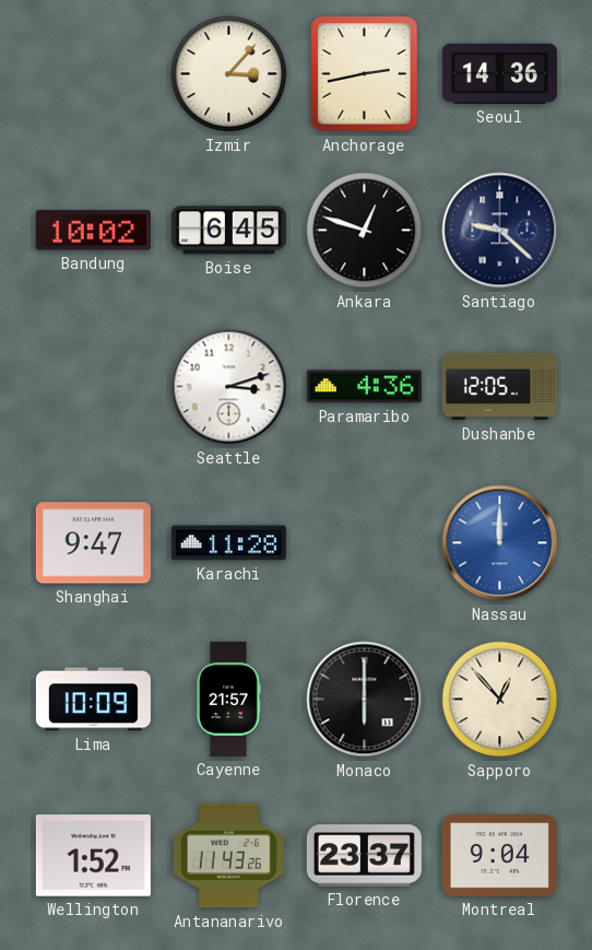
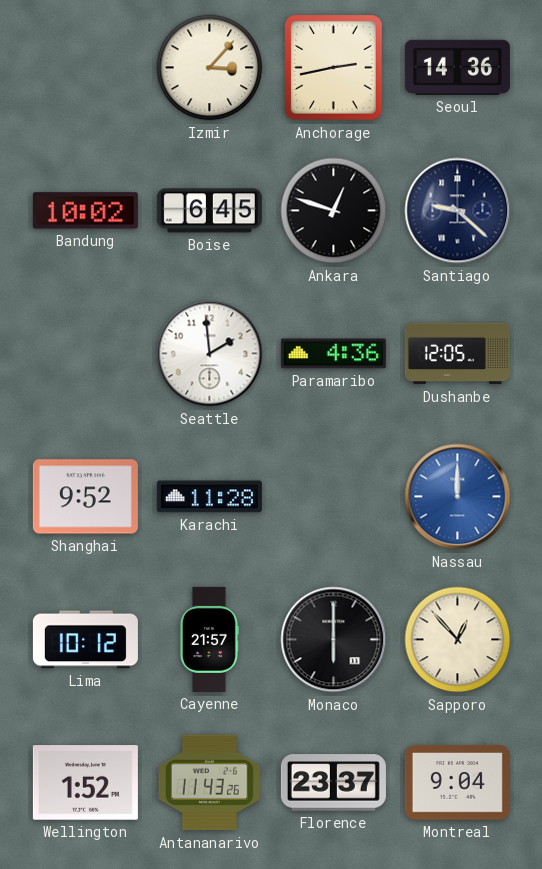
Seattle: 3:12 -> 1:59 (210, 354)
Shanghai: 9:47 -> 9:52 (85, 497)
Lima: 10:09 -> 10:12 (85, 640)
